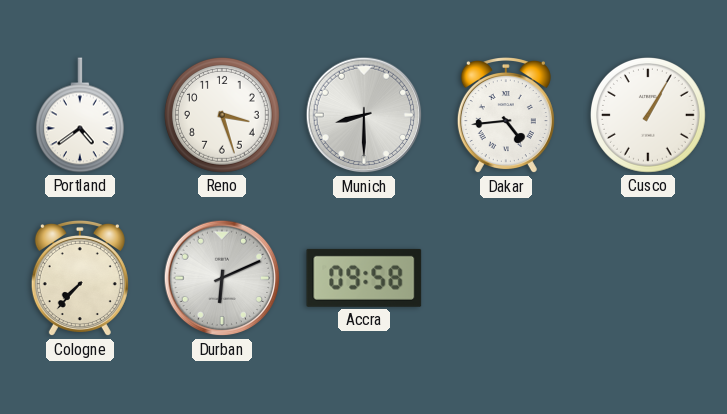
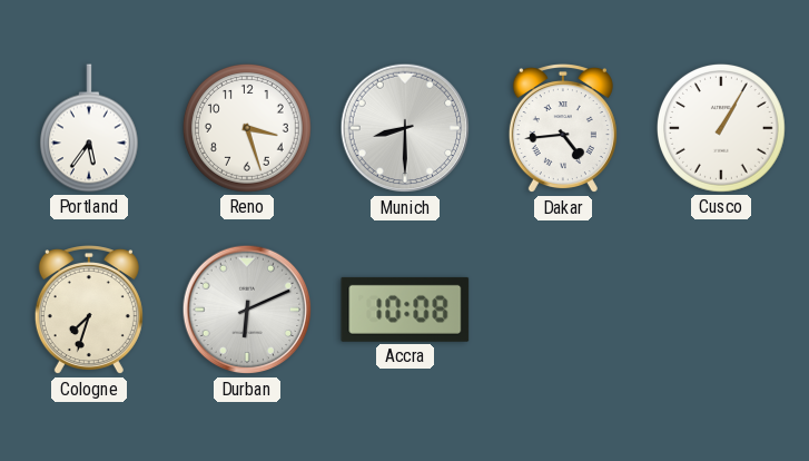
Portland: 4:39 -> 5:36 (89, 128)
Cologne: 7:37 -> 7:33 (89, 311)
Accra: 09:58 -> 10:08 (405, 310)
